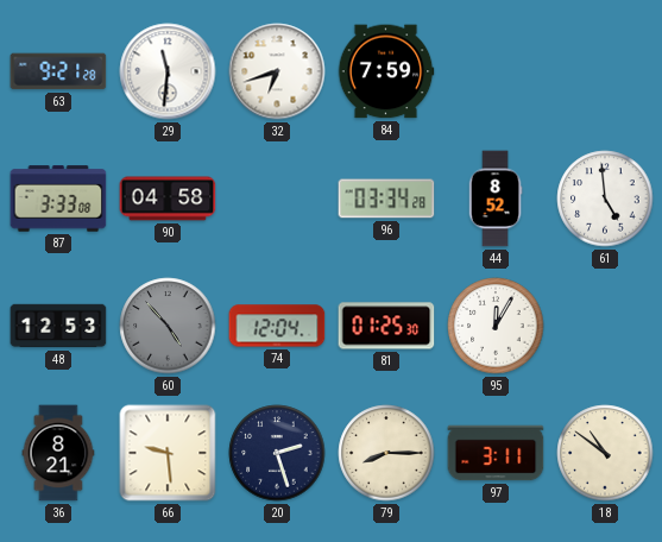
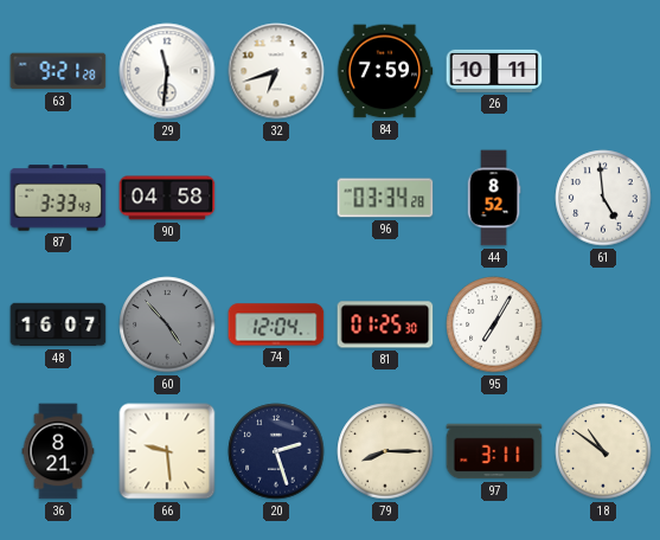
26: none -> 10:11 (494, 71)
87: 3:33:08 -> 3:33:43 (58, 198)
48: 12:53 -> 16:07 (58, 324)
95: 12:05 -> 7:05 (494, 324)
